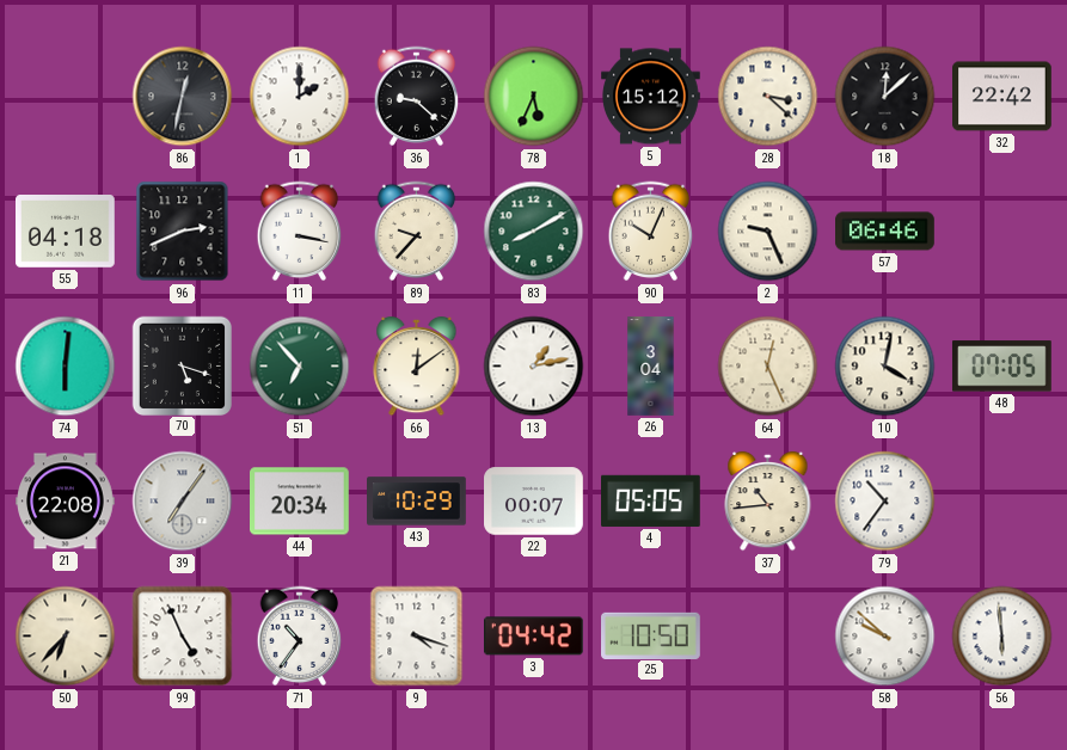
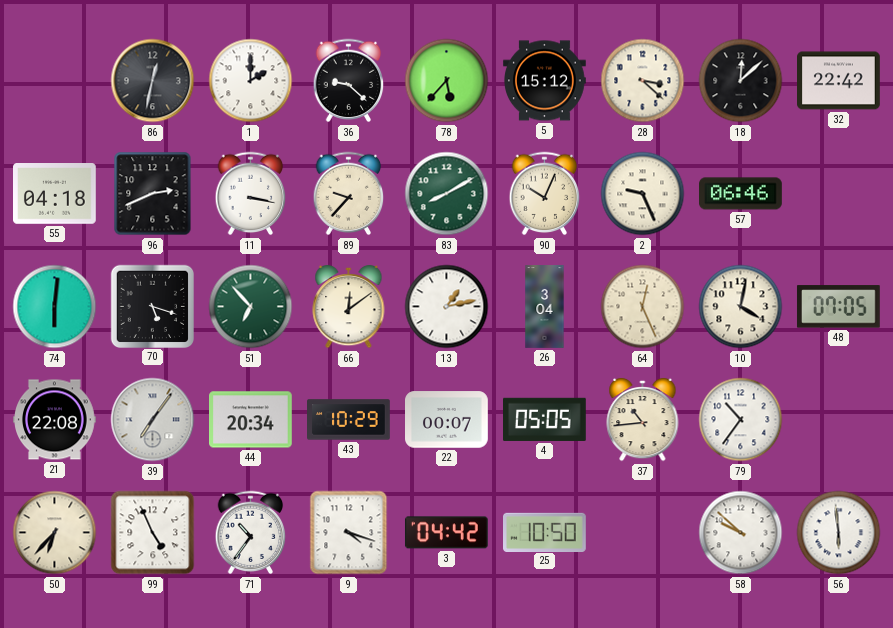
78: 5:34 -> 5:37 (447, 81)
